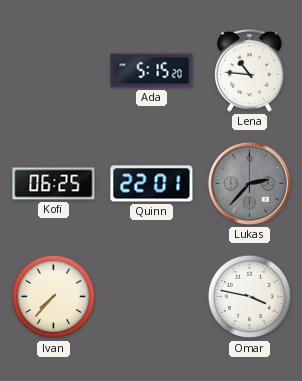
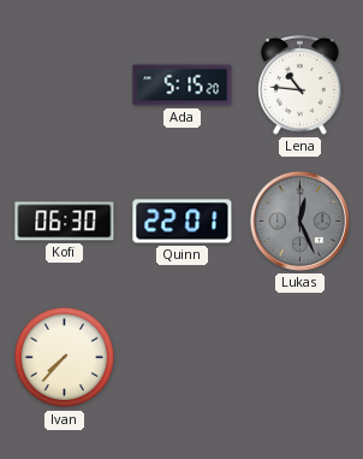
Kofi: 06:25 -> 06:30 (65, 222)
Lukas: 2:37 -> 12:26 (299, 220)
Omar: 3:47 -> none (250, 297)
